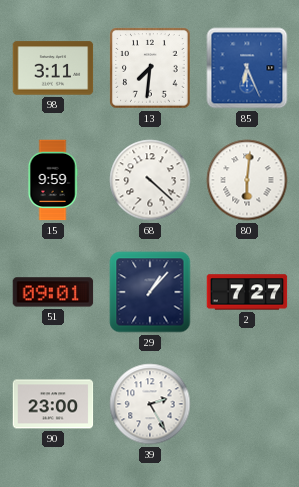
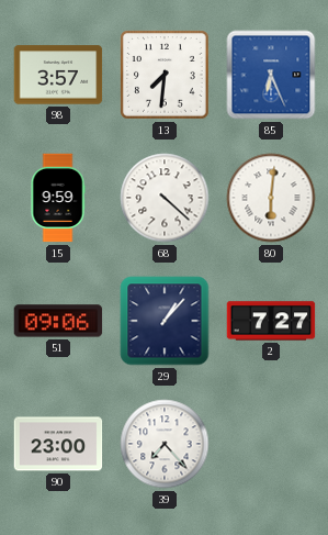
98: 3:11 -> 3:57 (58, 75)
51: 09:01 -> 09:06 (58, 321)
39: 2:25 -> 7:23 (165, 444)
